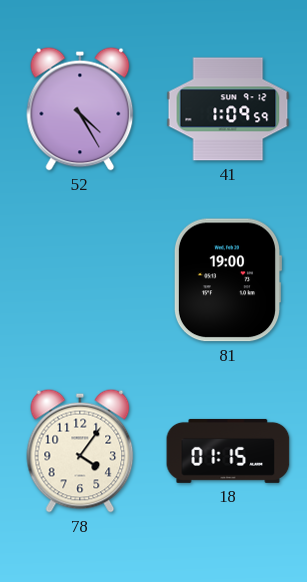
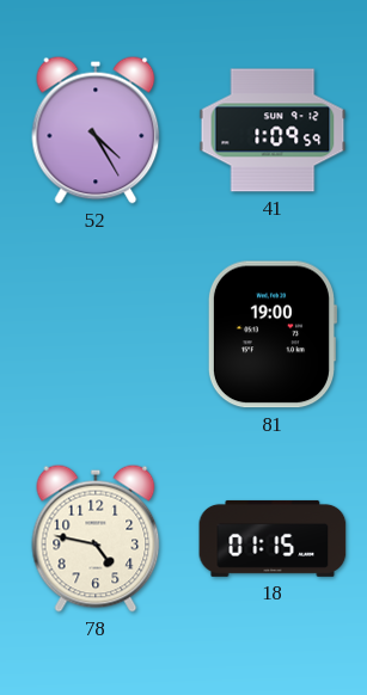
78: 4:06 -> 4:47 (96, 539)
